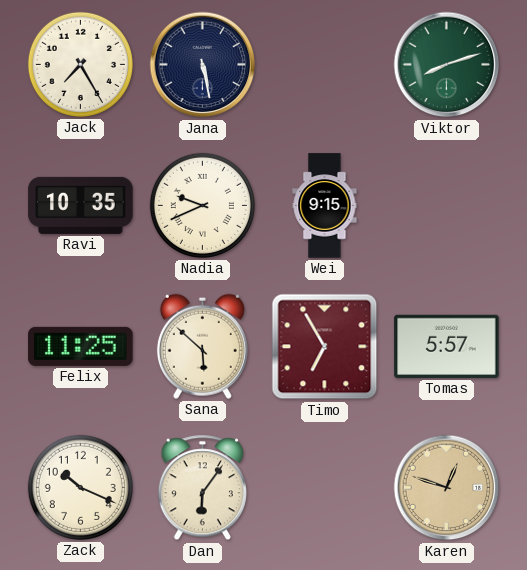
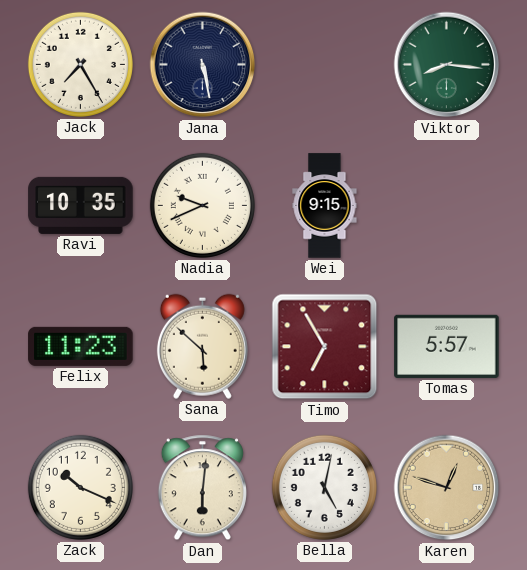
Viktor: 8:12 -> 8:16 (447, 65)
Felix: 11:25 -> 11:23 (81, 346)
Dan: 6:06 -> 6:01 (202, 488)
Bella: none -> 5:02 (324, 487)
